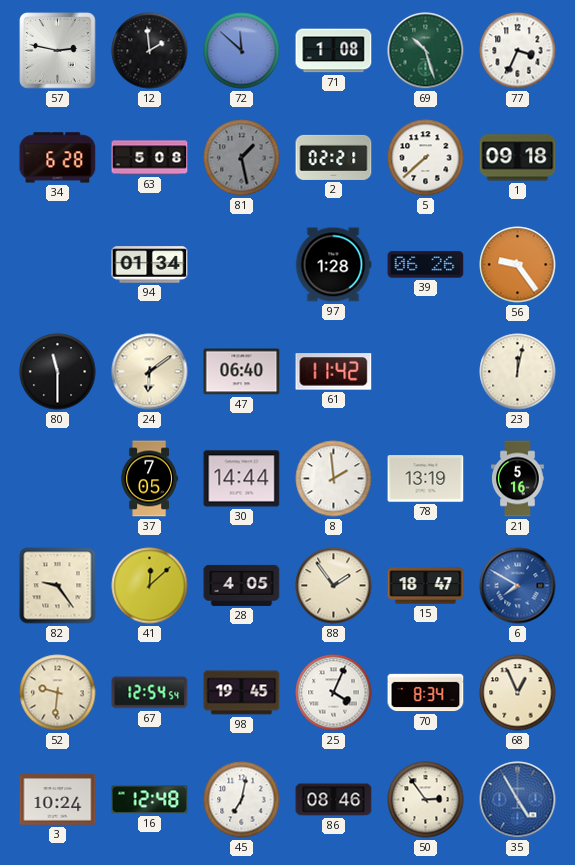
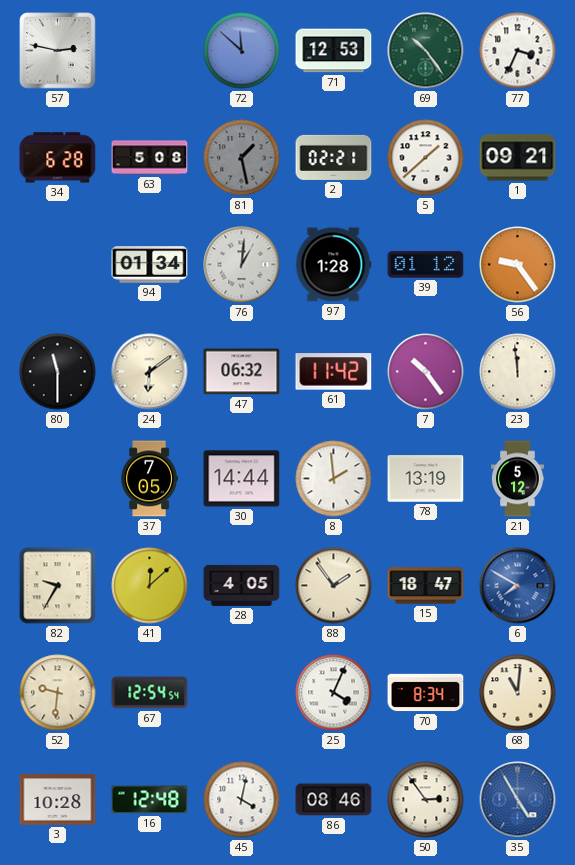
12: 1:59 -> none (150, 51)
71: 1:08 -> 12:53 (334, 51)
69: 10:27 -> 10:24 (426, 51)
5: 7:38 -> 1:38 (426, 158)
1: 09:18 -> 09:21 (518, 158)
76: none -> 1:01 (242, 265)
39: 06:26 -> 01:12 (426, 265)
47: 06:40 -> 06:32 (242, 372)
7: none -> 10:24 (426, 372)
23: 12:02 -> 11:59 (518, 372)
21: 5:16 -> 5:12 (518, 479)
82: 9:24 -> 9:35 (58, 586)
98: 19:45 -> none (242, 693)
68: 12:56 -> 11:01 (518, 693)
3: 10:24 -> 10:28 (58, 800)
45: 7:02 -> 4:02 (242, 800)
